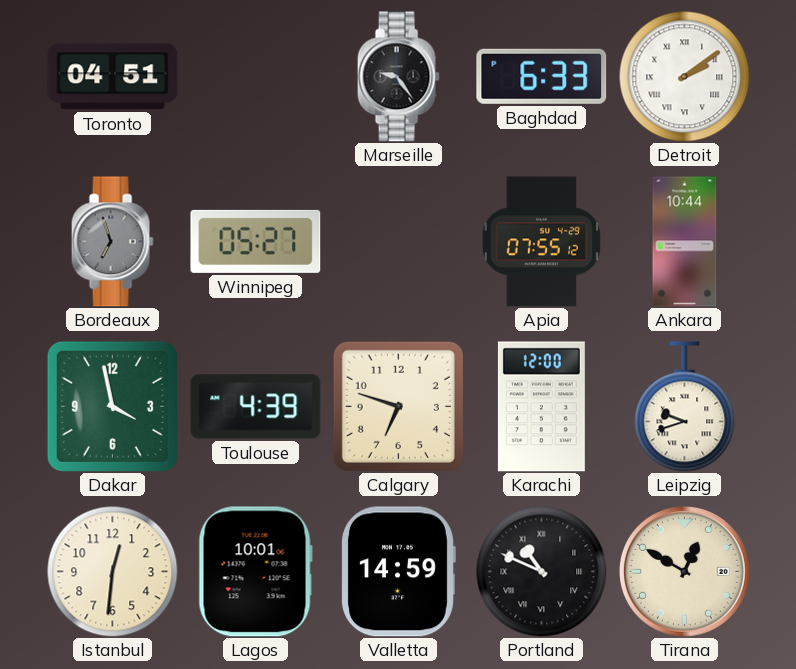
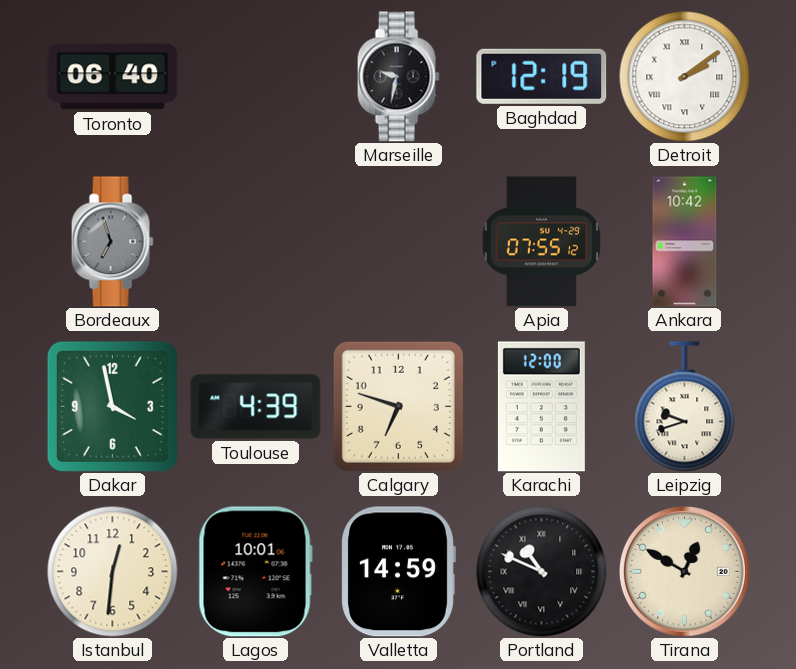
Toronto: 04:51 -> 06:40 (113, 77)
Marseille: 9:24 -> 9:32 (398, 77)
Baghdad: 6:33 -> 12:19 (542, 76)
Winnipeg: 05:27 -> none (256, 241)
Ankara: 10:44 -> 10:42 (685, 242)
